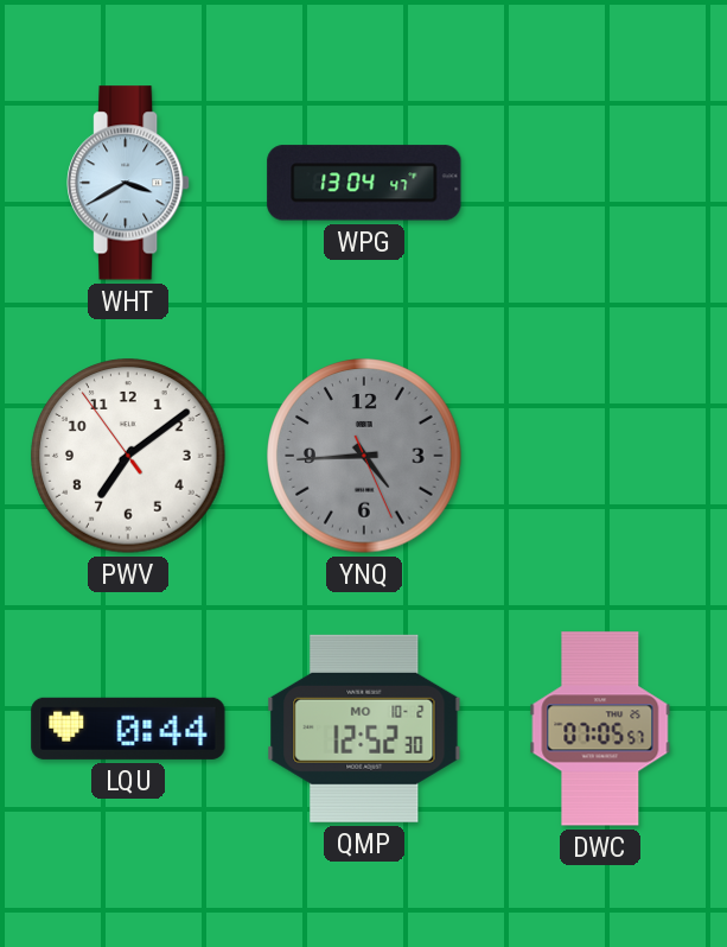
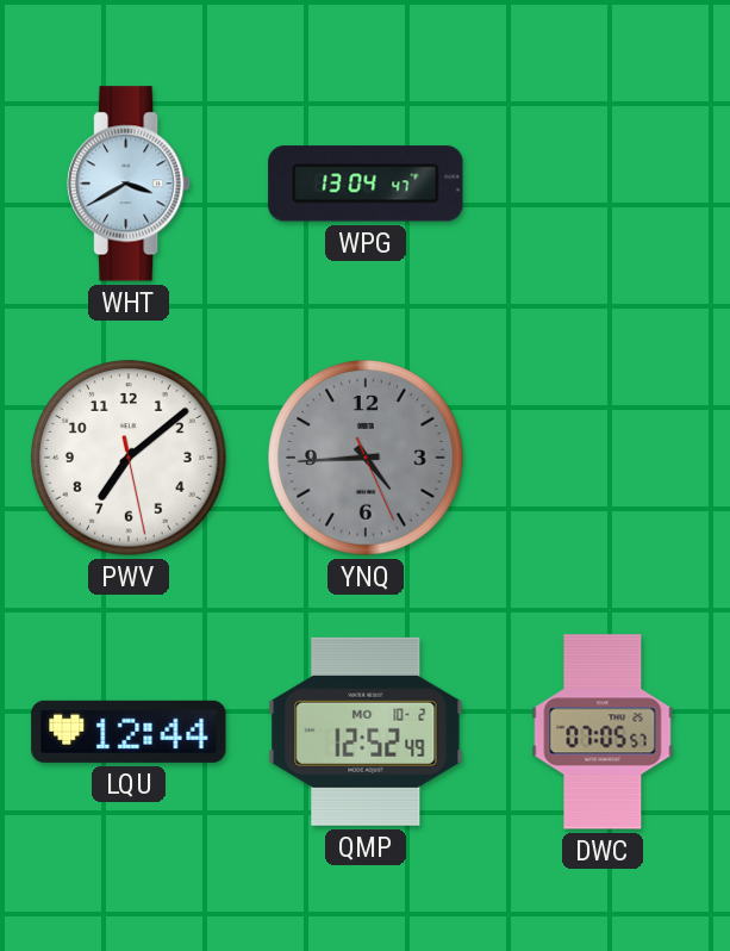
PWV: 7:08:54 -> 7:08:28 (129, 458)
LQU: 0:44 -> 12:44 (129, 732)
QMP: 12:52:30 -> 12:52:49 (366, 732)
